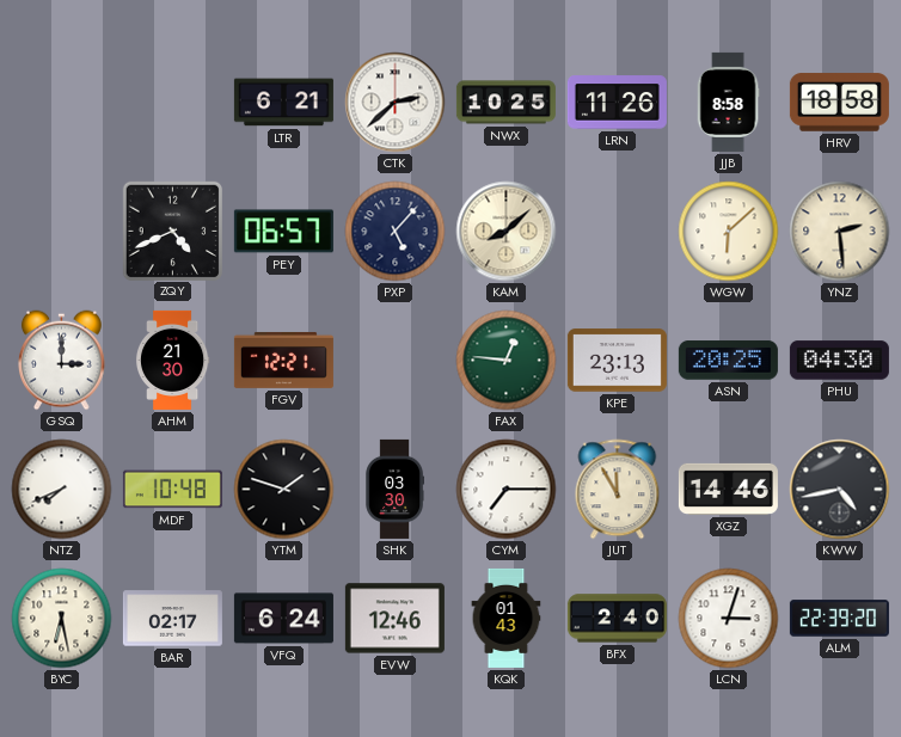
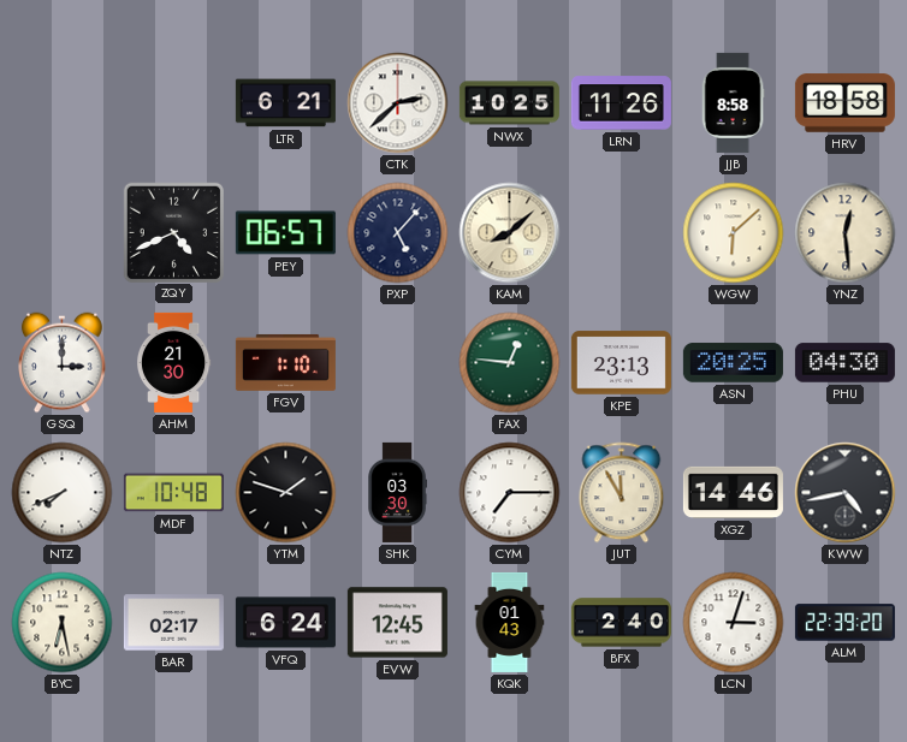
YNZ: 2:29 -> 12:29 (846, 233)
FGV: 12:21 -> 1:10 (285, 362)
EVW: 12:46 -> 12:45 (397, 623)
